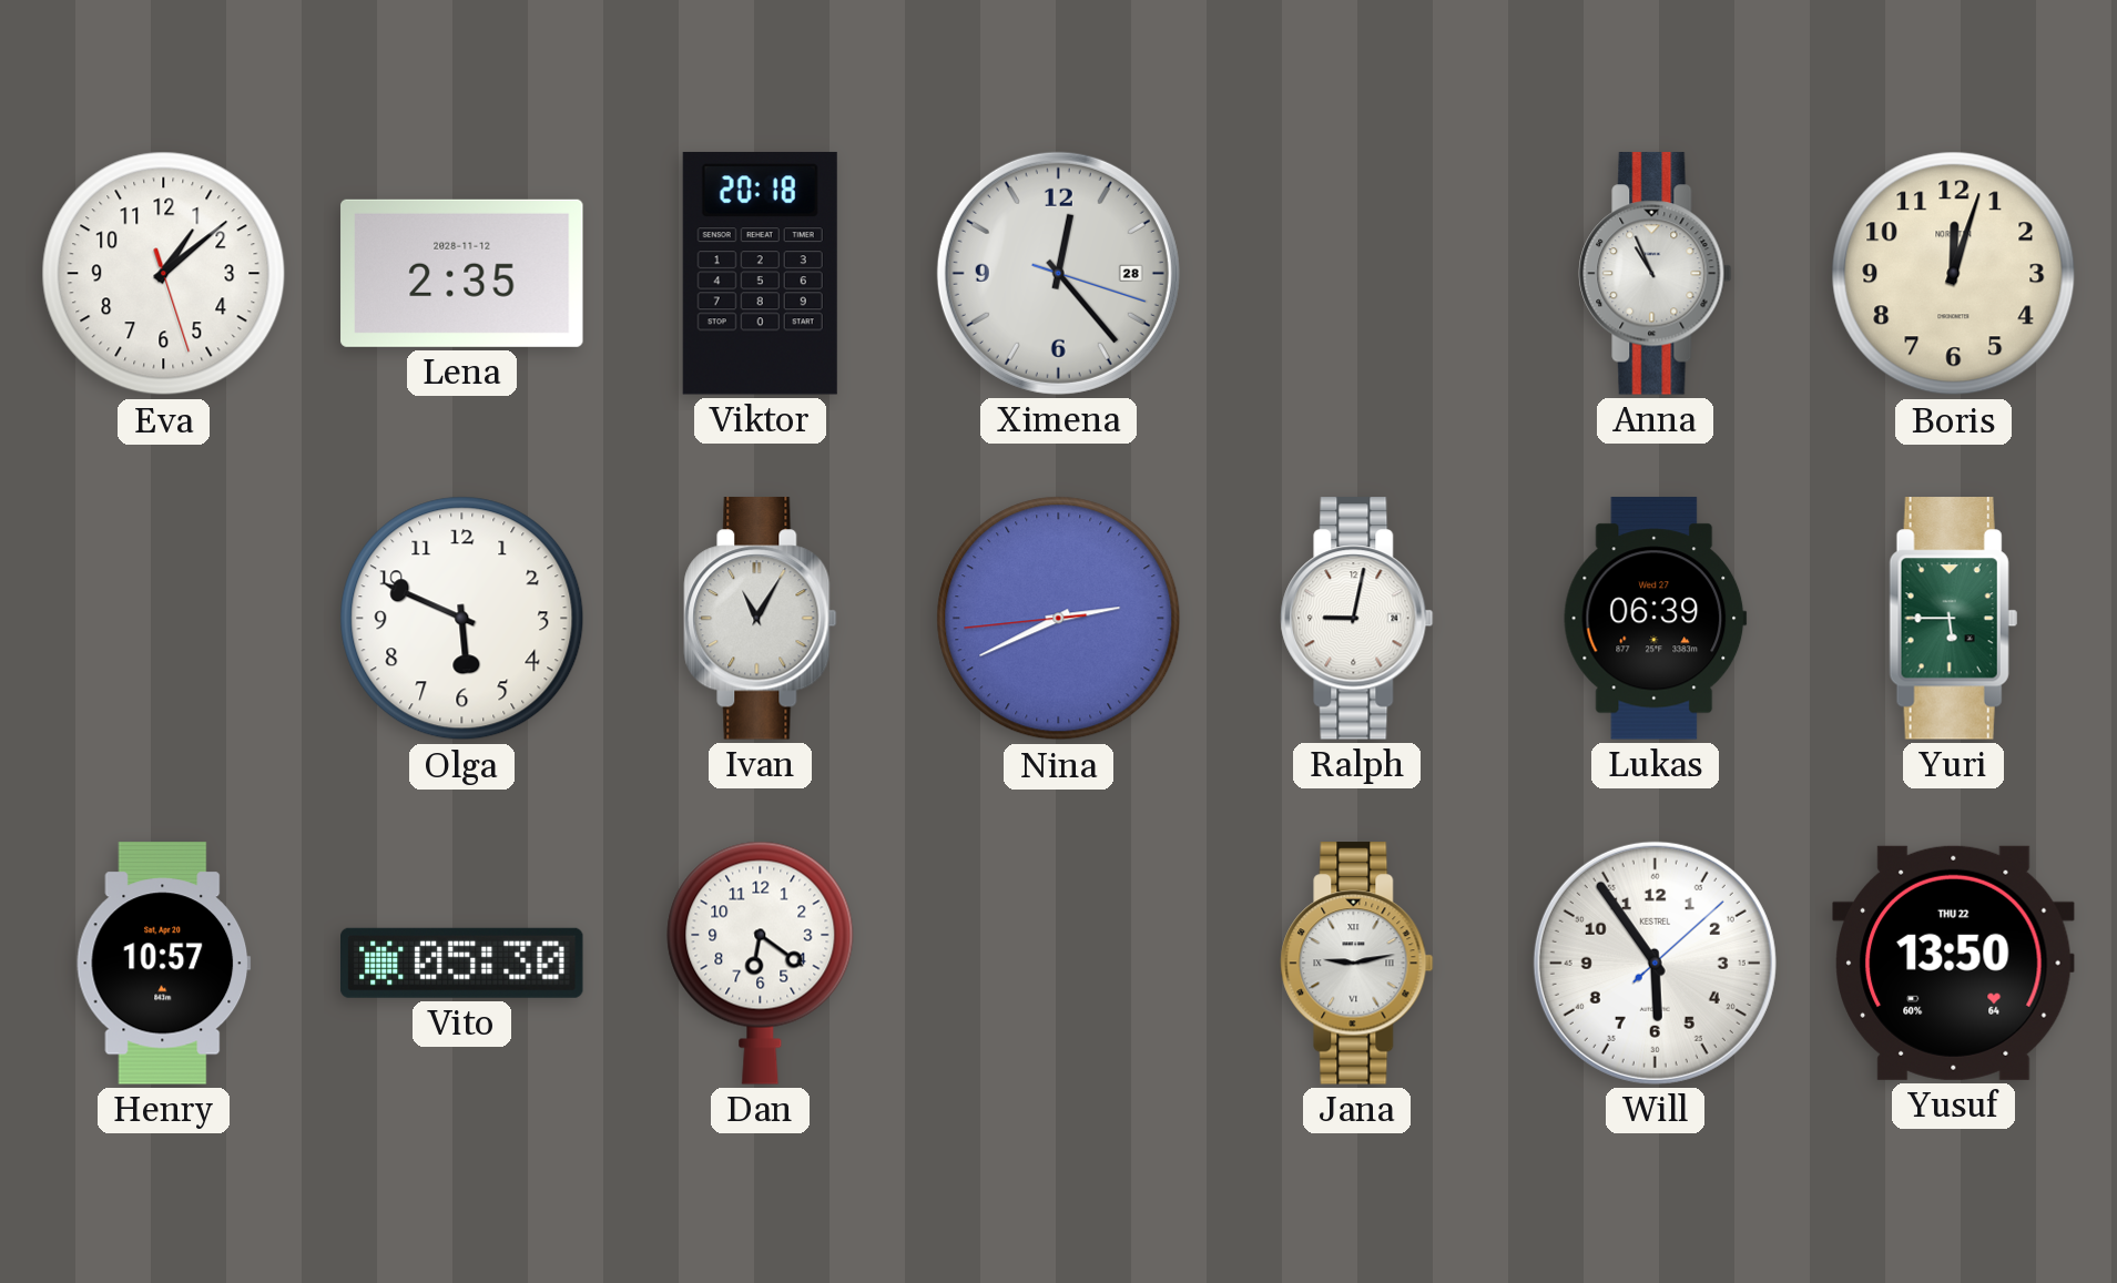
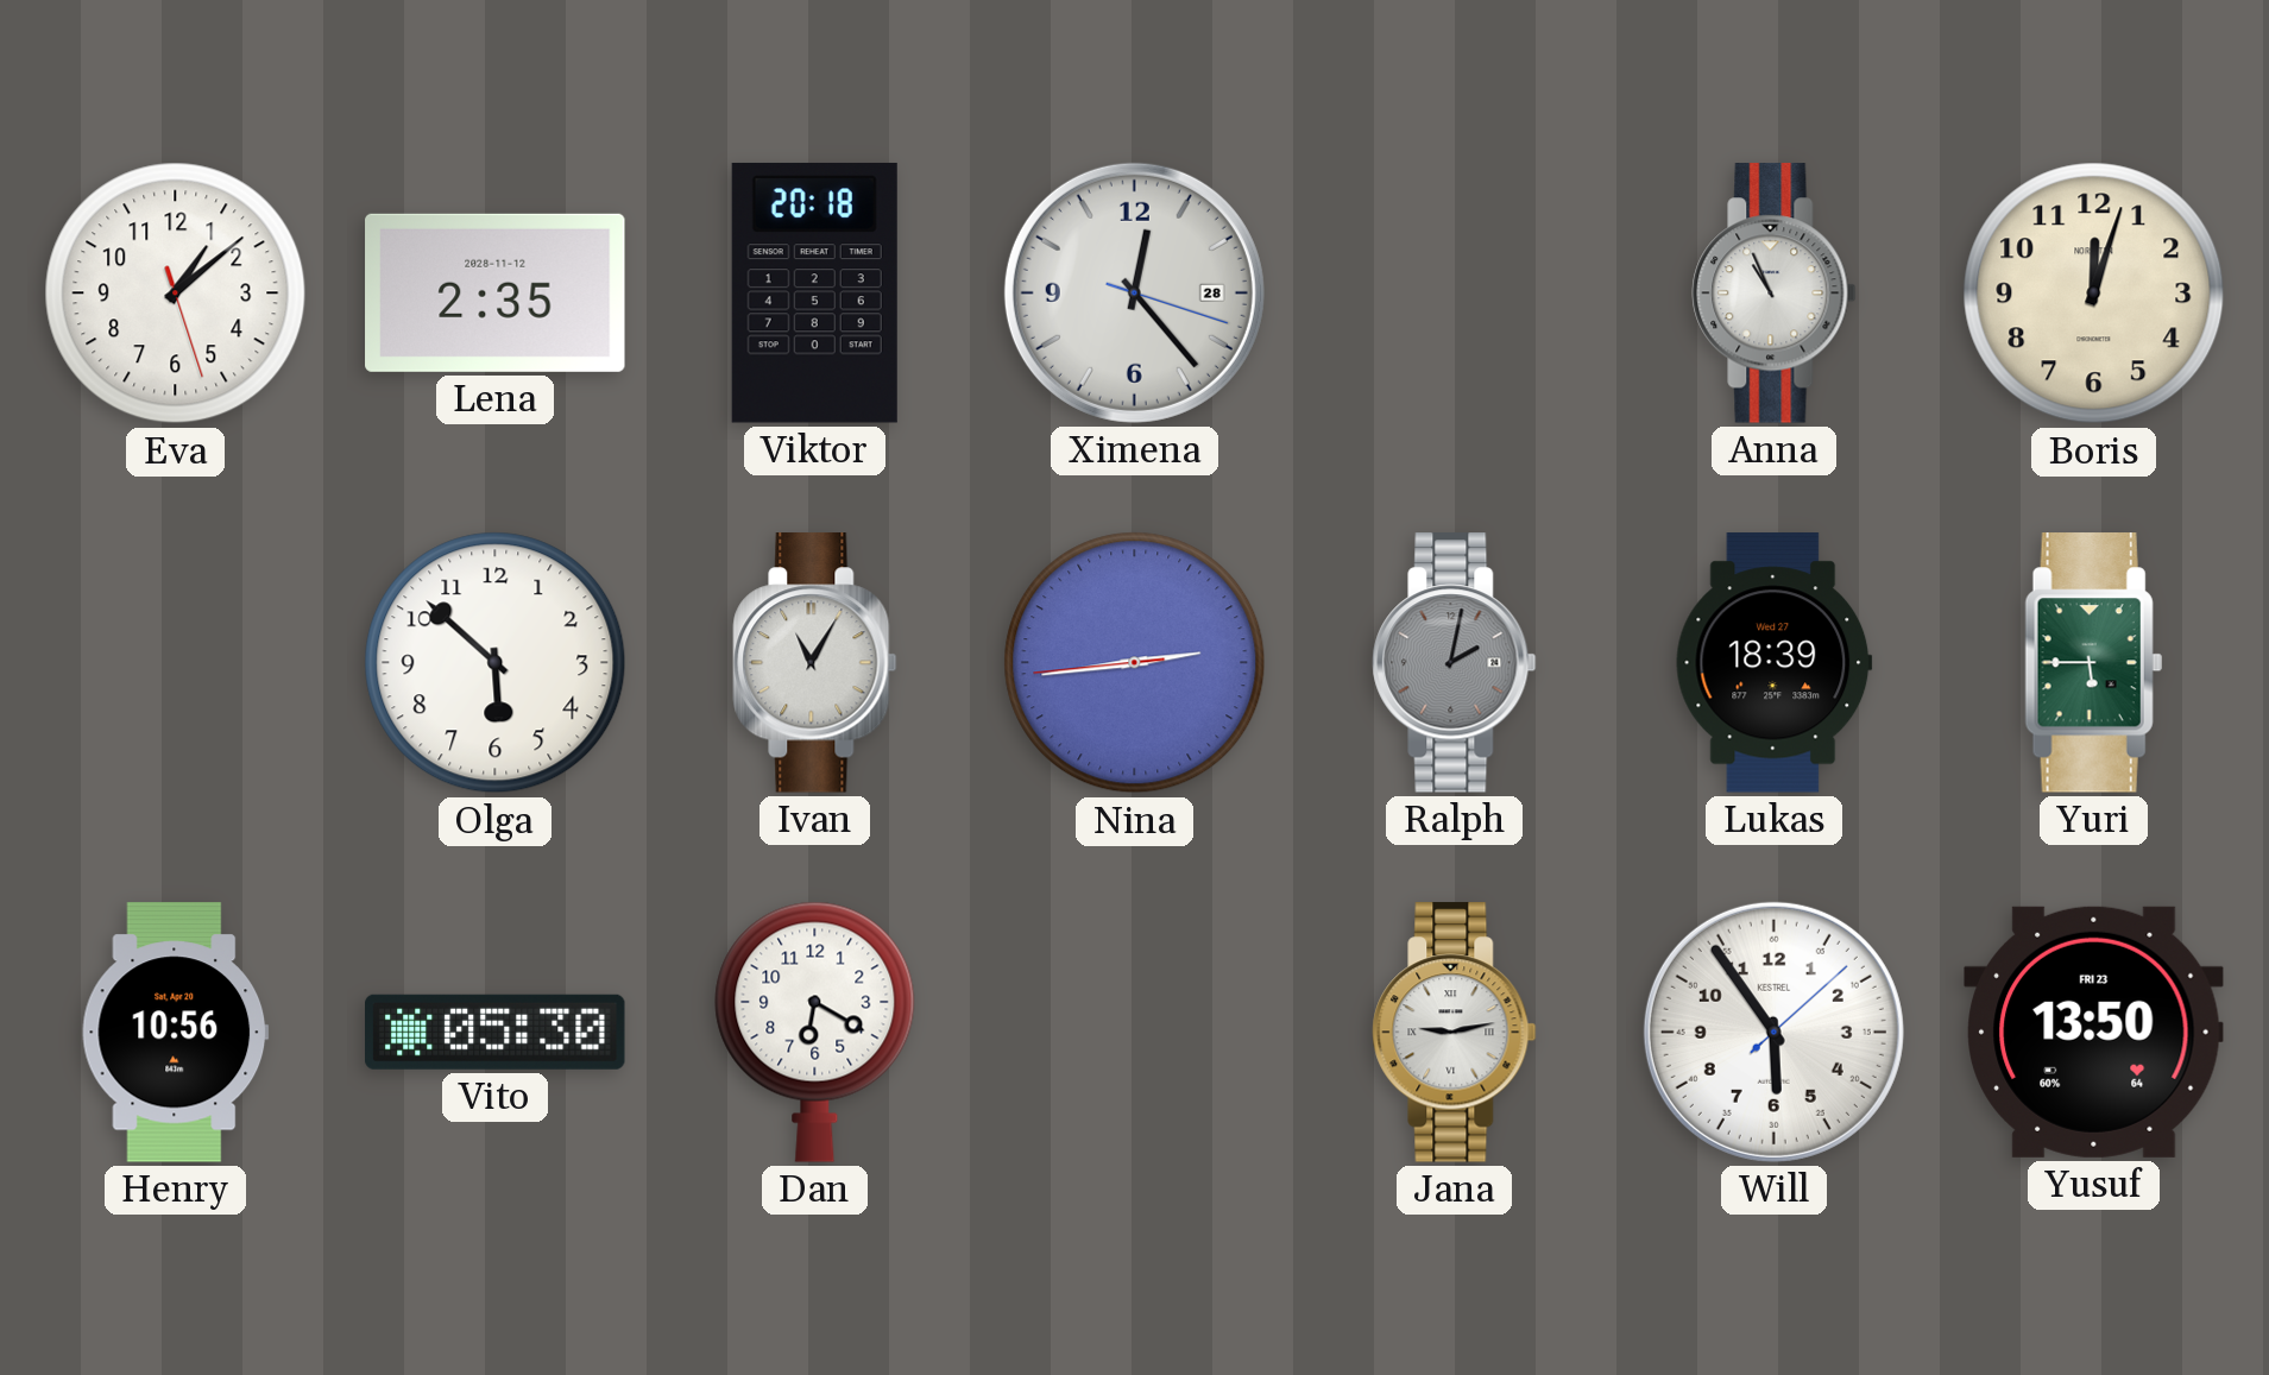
Olga: 5:49 -> 5:52 (496, 663)
Nina: 2:40 -> 2:43 (1135, 663)
Ralph: 9:02 -> 2:02 (1455, 663)
Ralph dial: white -> grey (1455, 663)
Lukas: 06:39 -> 18:39 (1775, 663)
Henry: 10:57 -> 10:56 (176, 1033)
Dan: 6:21 -> 6:20 (815, 1032)
Yusuf date: THU 22 -> FRI 23 (2094, 1032)
